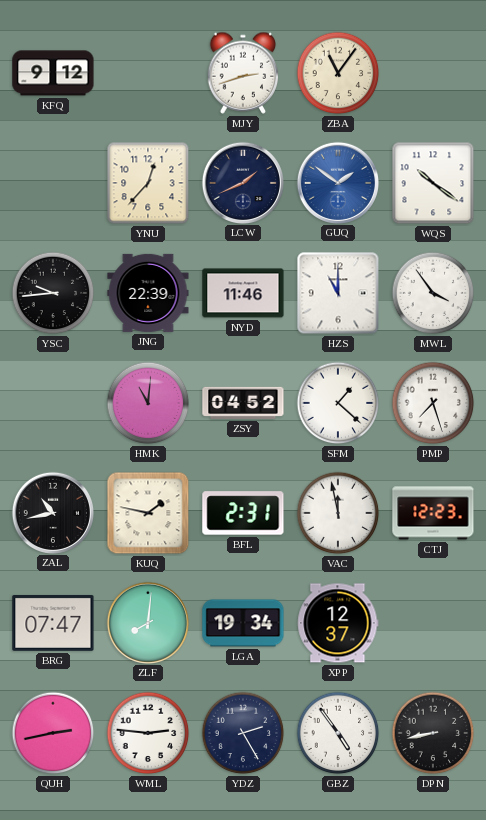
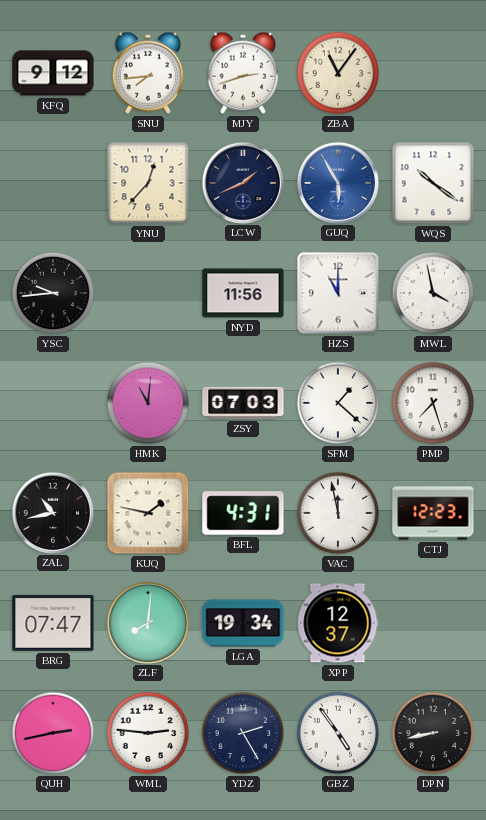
SNU: none -> 7:44 (148, 73)
GUQ: 1:51 -> 5:55 (337, 182)
JNG: 22:39 -> none (148, 293)
NYD: 11:46 -> 11:56 (243, 293)
MWL: 3:54 -> 3:58 (433, 293)
ZSY: 04:52 -> 07:03 (243, 403)
BFL: 2:31 -> 4:31 (243, 513)
